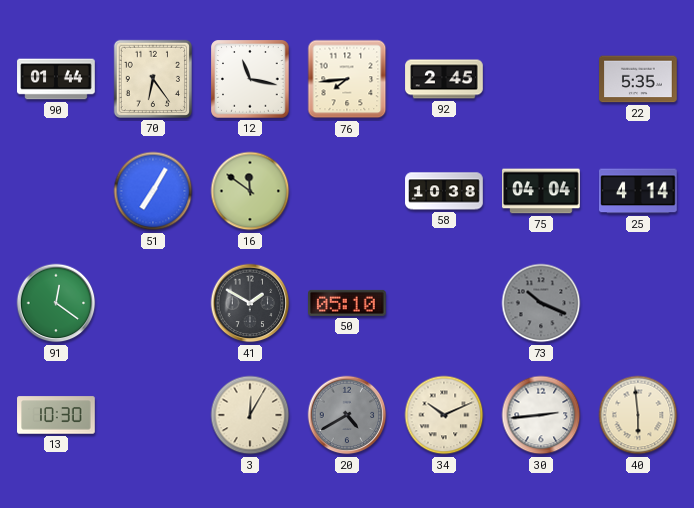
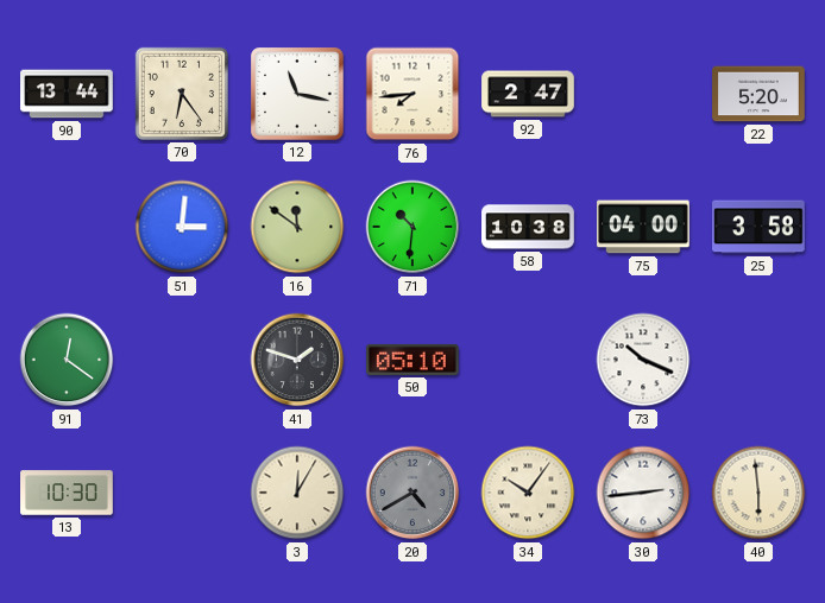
90: 01:44 -> 13:44 (67, 94)
92: 2:45 -> 2:47 (528, 94)
22: 5:35 -> 5:20 (758, 94)
51: 7:05 -> 3:01 (182, 227)
71: none -> 10:31 (413, 227)
75: 04:04 -> 04:00 (643, 227)
25: 4:14 -> 3:58 (760, 227)
41: 1:50 -> 1:48 (297, 360)
73 dial: grey -> white (643, 360)
34: 10:11 -> 10:06 (528, 493)
